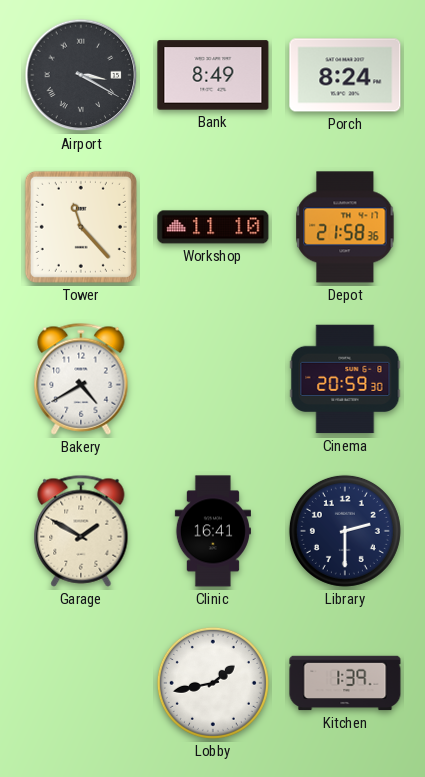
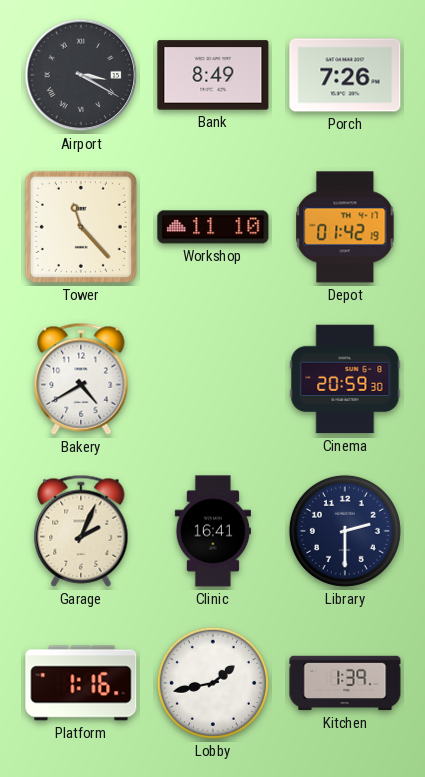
Porch: 8:24 -> 7:26 (345, 75)
Depot: 21:58 -> 01:42 (345, 227)
Garage: 1:50 -> 2:04 (81, 531)
Platform: none -> 1:16 (81, 683)
